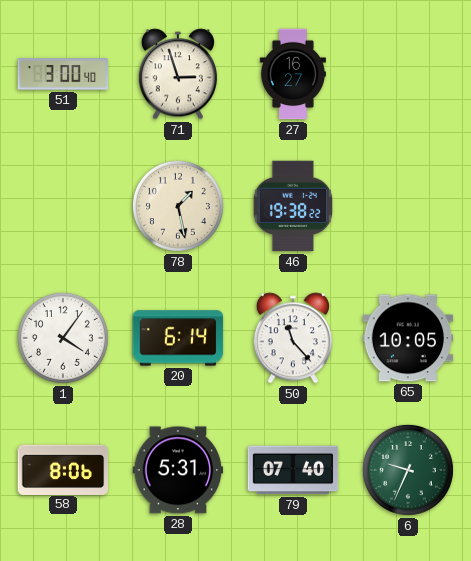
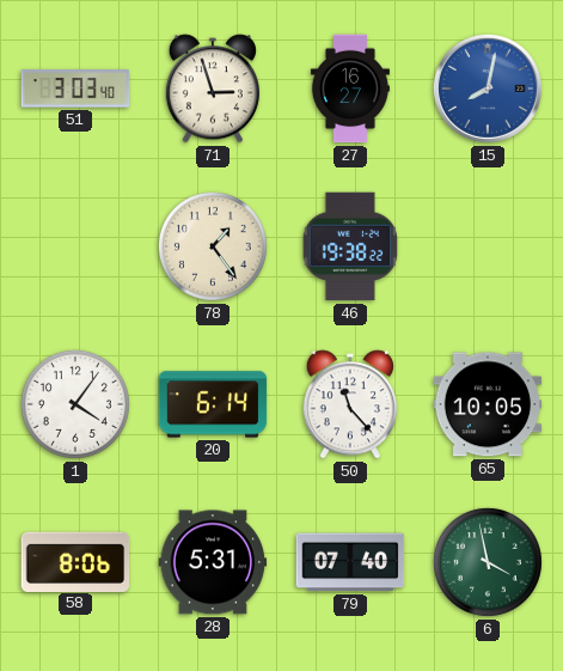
51: 3:00 -> 3:03 (75, 89)
15: none -> 8:02 (488, 89)
78: 1:28 -> 1:24 (213, 246)
6: 9:34 -> 3:58 (488, 562)
